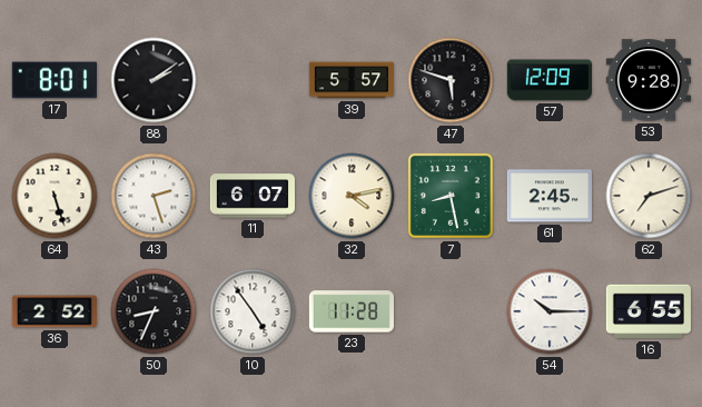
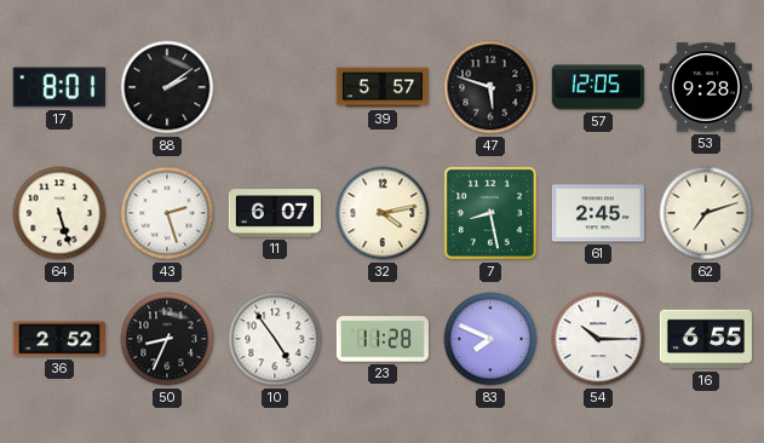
57: 12:09 -> 12:05 (598, 87)
83: none -> 7:49 (490, 339)
